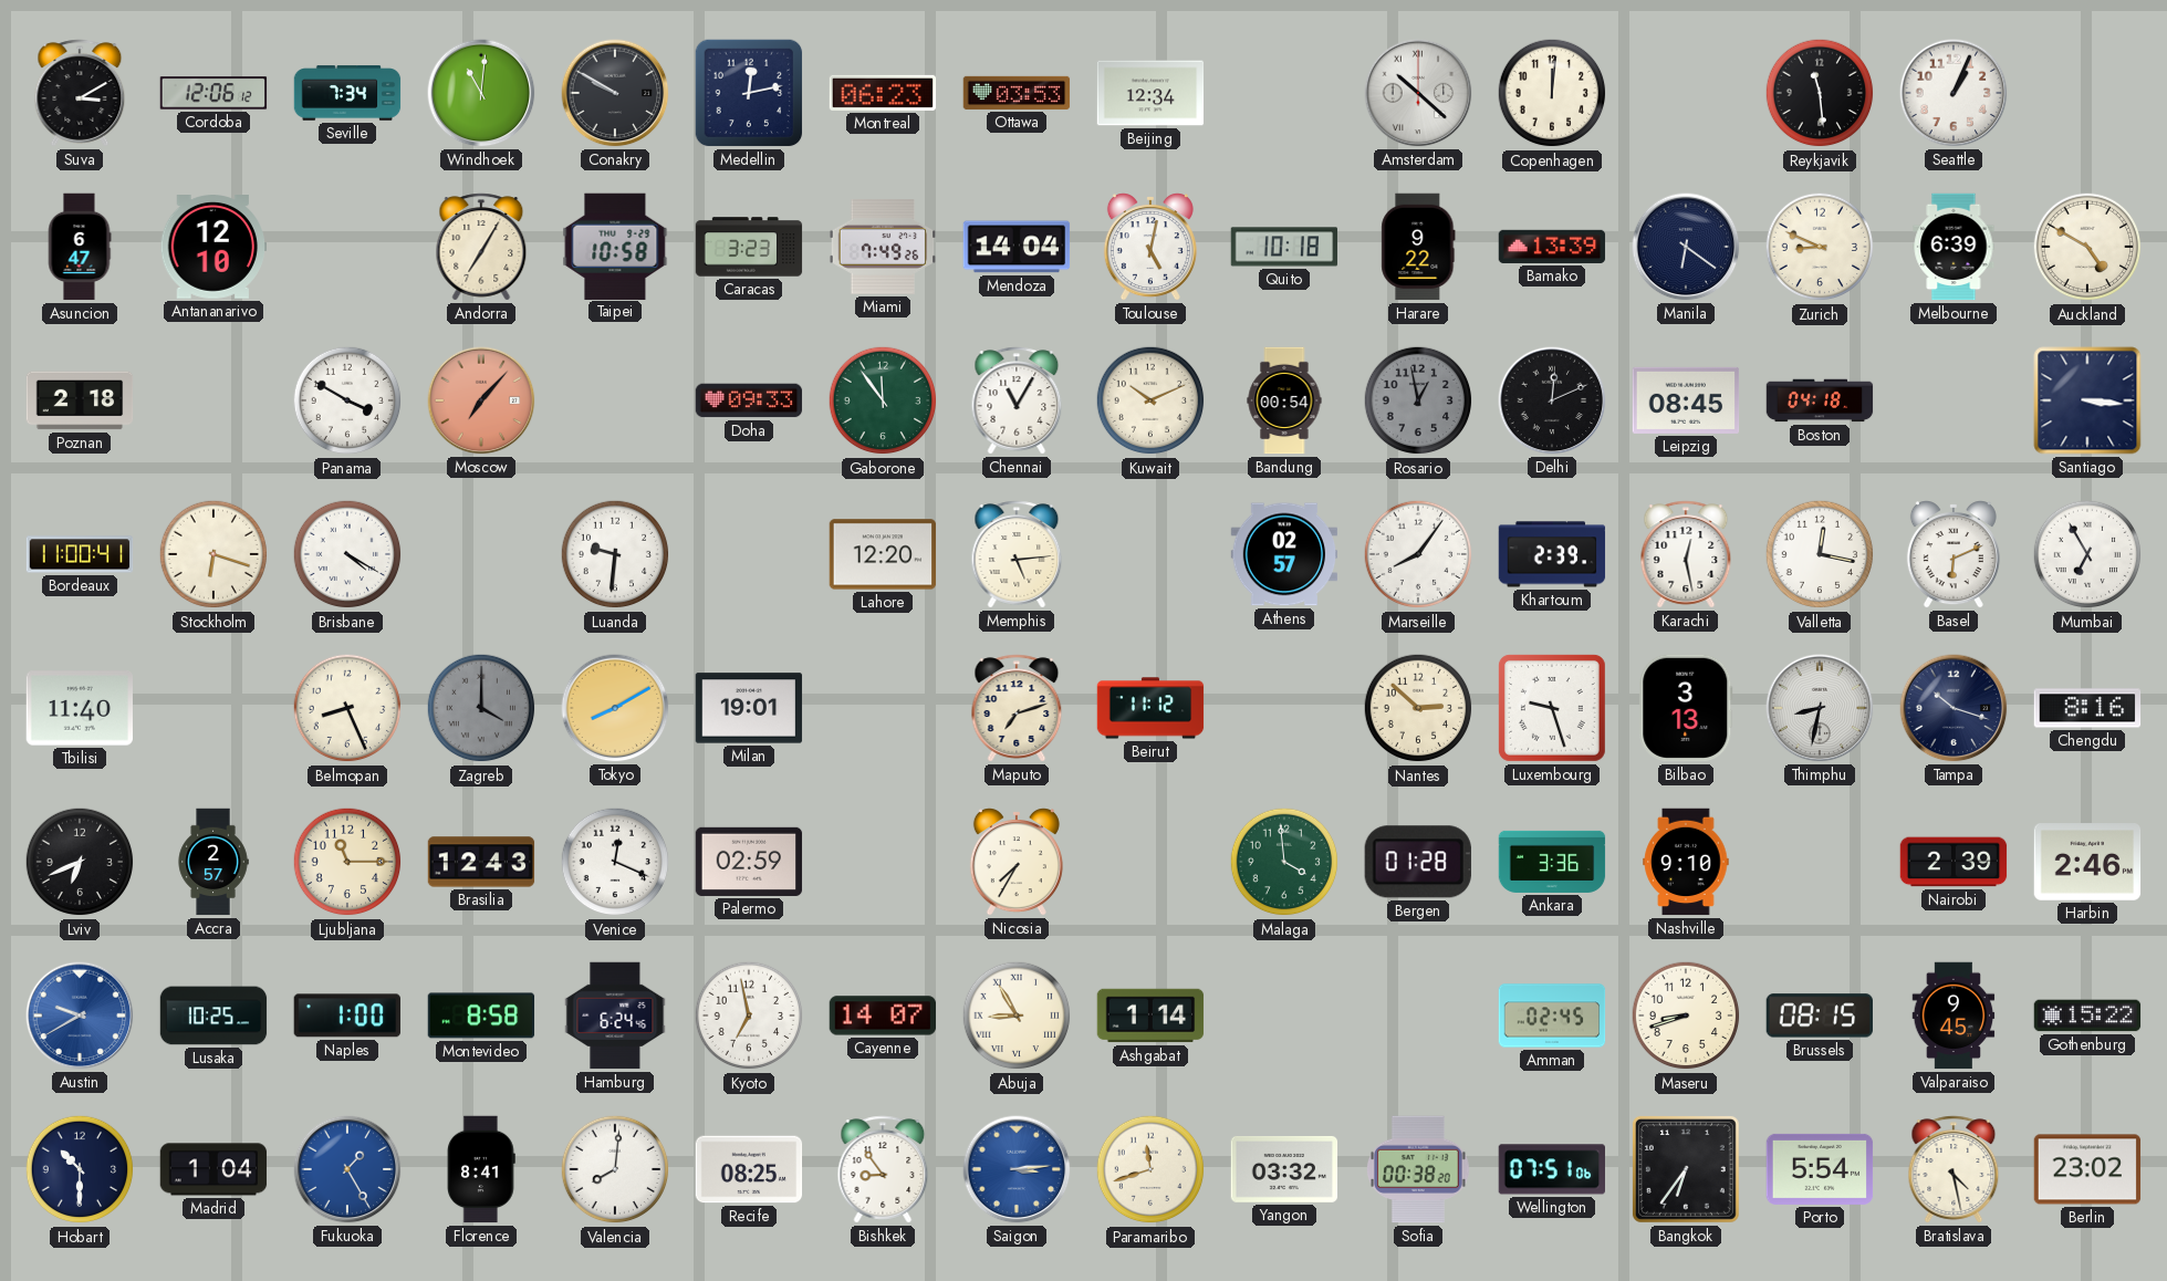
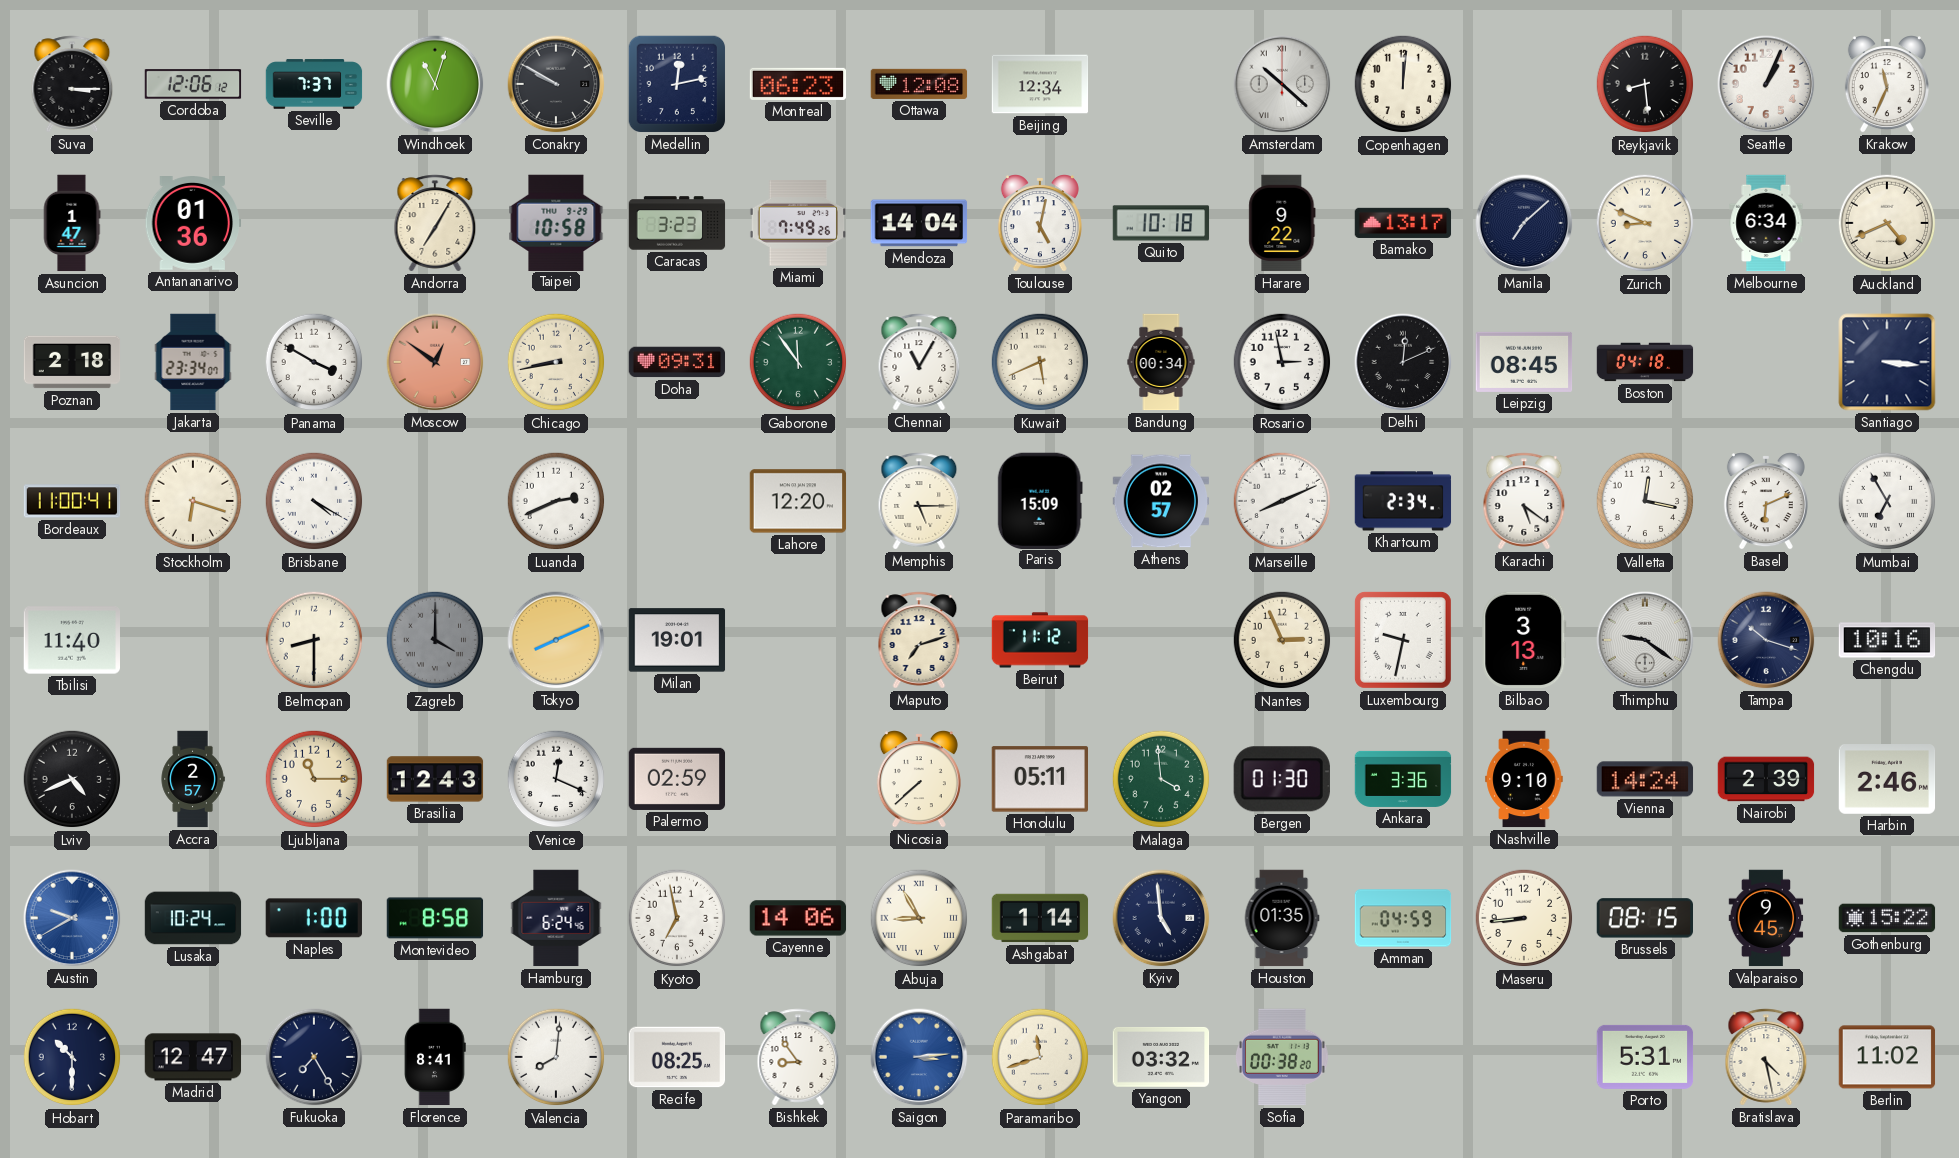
Suva: 3:10 -> 3:15 (72, 84)
Seville: 7:34 -> 7:37 (314, 84)
Windhoek: 11:01 -> 11:03 (435, 84)
Ottawa: 03:53 -> 12:08 (919, 84)
Reykjavik: 11:29 -> 8:29 (1645, 84)
Krakow: none -> 11:34 (1887, 84)
Asuncion: 6:47 -> 1:47 (72, 223)
Antananarivo: 12:10 -> 01:36 (193, 224)
Bamako: 13:39 -> 13:17 (1403, 223)
Manila: 6:21 -> 7:08 (1524, 223)
Melbourne: 6:39 -> 6:34 (1766, 223)
Auckland: 4:50 -> 4:41 (1887, 223)
Jakarta: none -> 23:34 (193, 362)
Moscow: 7:07 -> 12:51 (435, 362)
Chicago: none -> 8:43 (556, 362)
Doha: 09:33 -> 09:31 (677, 362)
Kuwait: 10:11 -> 5:41 (1040, 362)
Bandung: 00:54 -> 00:34 (1161, 362)
Rosario: 12:58 -> 2:58 (1282, 362)
Rosario dial: grey -> white (1282, 362)
Luanda: 9:31 -> 2:41 (556, 501)
Memphis: 5:14 -> 5:15 (919, 501)
Paris: none -> 15:09 (1040, 500)
Marseille: 8:06 -> 8:11 (1282, 501)
Khartoum: 2:39 -> 2:34 (1403, 501)
Karachi: 12:28 -> 5:21 (1524, 501)
Belmopan: 8:26 -> 8:30 (314, 640)
Tokyo: 8:10 -> 8:11 (556, 640)
Nantes: 2:52 -> 2:56 (1282, 640)
Luxembourg: 9:27 -> 9:32 (1404, 641)
Thimphu: 8:32 -> 9:21 (1645, 640)
Chengdu: 8:16 -> 10:16 (1887, 640)
Lviv: 6:41 -> 4:41 (72, 779)
Nicosia: 7:35 -> 7:38 (919, 779)
Honolulu: none -> 05:11 (1040, 779)
Bergen: 01:28 -> 01:30 (1282, 779)
Vienna: none -> 14:24 (1645, 779)
Lusaka: 10:25 -> 10:24 (193, 918)
Cayenne: 14:07 -> 14:06 (798, 918)
Kyiv: none -> 4:59 (1161, 918)
Houston: none -> 01:35 (1282, 918)
Amman: 02:45 -> 04:59 (1403, 918)
Maseru: 8:42 -> 8:44 (1524, 918)
Madrid: 1:04 -> 12:47 (193, 1057)
Fukuoka: 1:25 -> 7:25 (314, 1057)
Fukuoka dial: blue -> navy (314, 1057)
Wellington: 07:51 -> none (1551, 1169)
Bangkok: 6:36 -> none (1686, 1169)
Porto: 5:54 -> 5:31 (1645, 1057)
Berlin: 23:02 -> 11:02 (1887, 1057)
